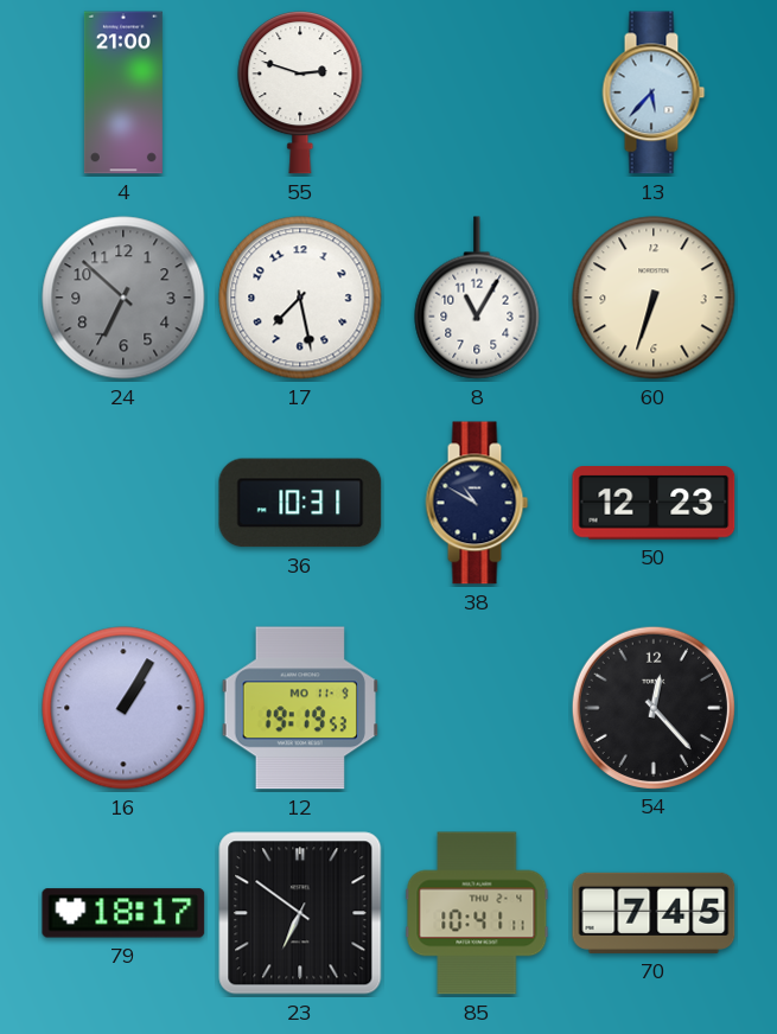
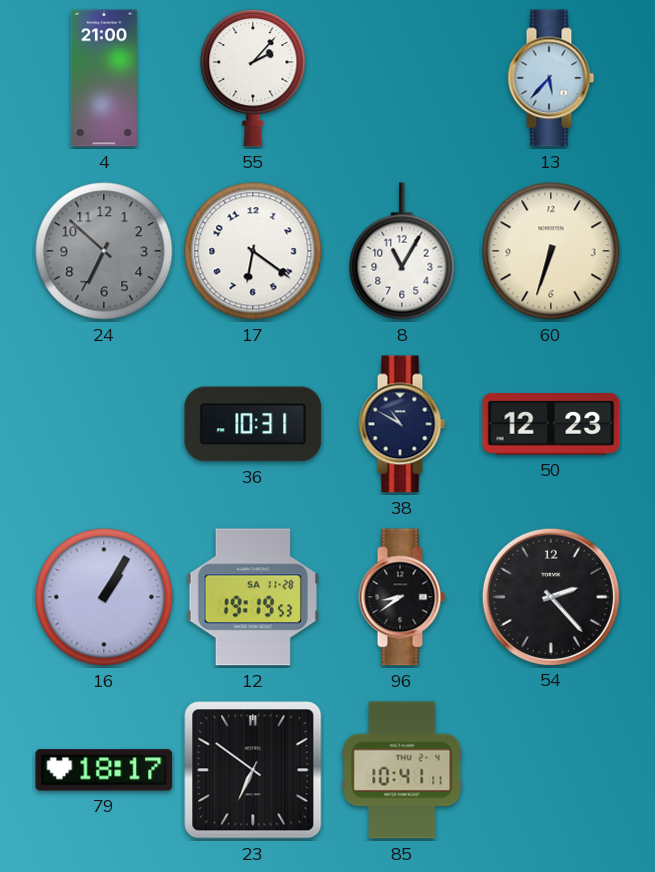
55: 2:48 -> 2:07 (253, 79)
17: 7:28 -> 6:21 (253, 251)
12 date: MO 11-9 -> SA 11-28 (253, 597)
96: none -> 8:39 (402, 597)
54: 12:23 -> 2:23 (550, 596)
70: 7:45 -> none (654, 913)
